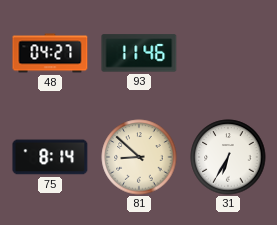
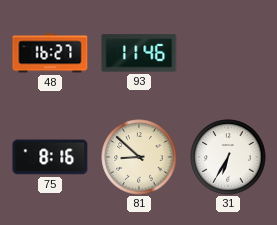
48: 04:27 -> 16:27 (50, 53)
75: 8:14 -> 8:16 (50, 157)
